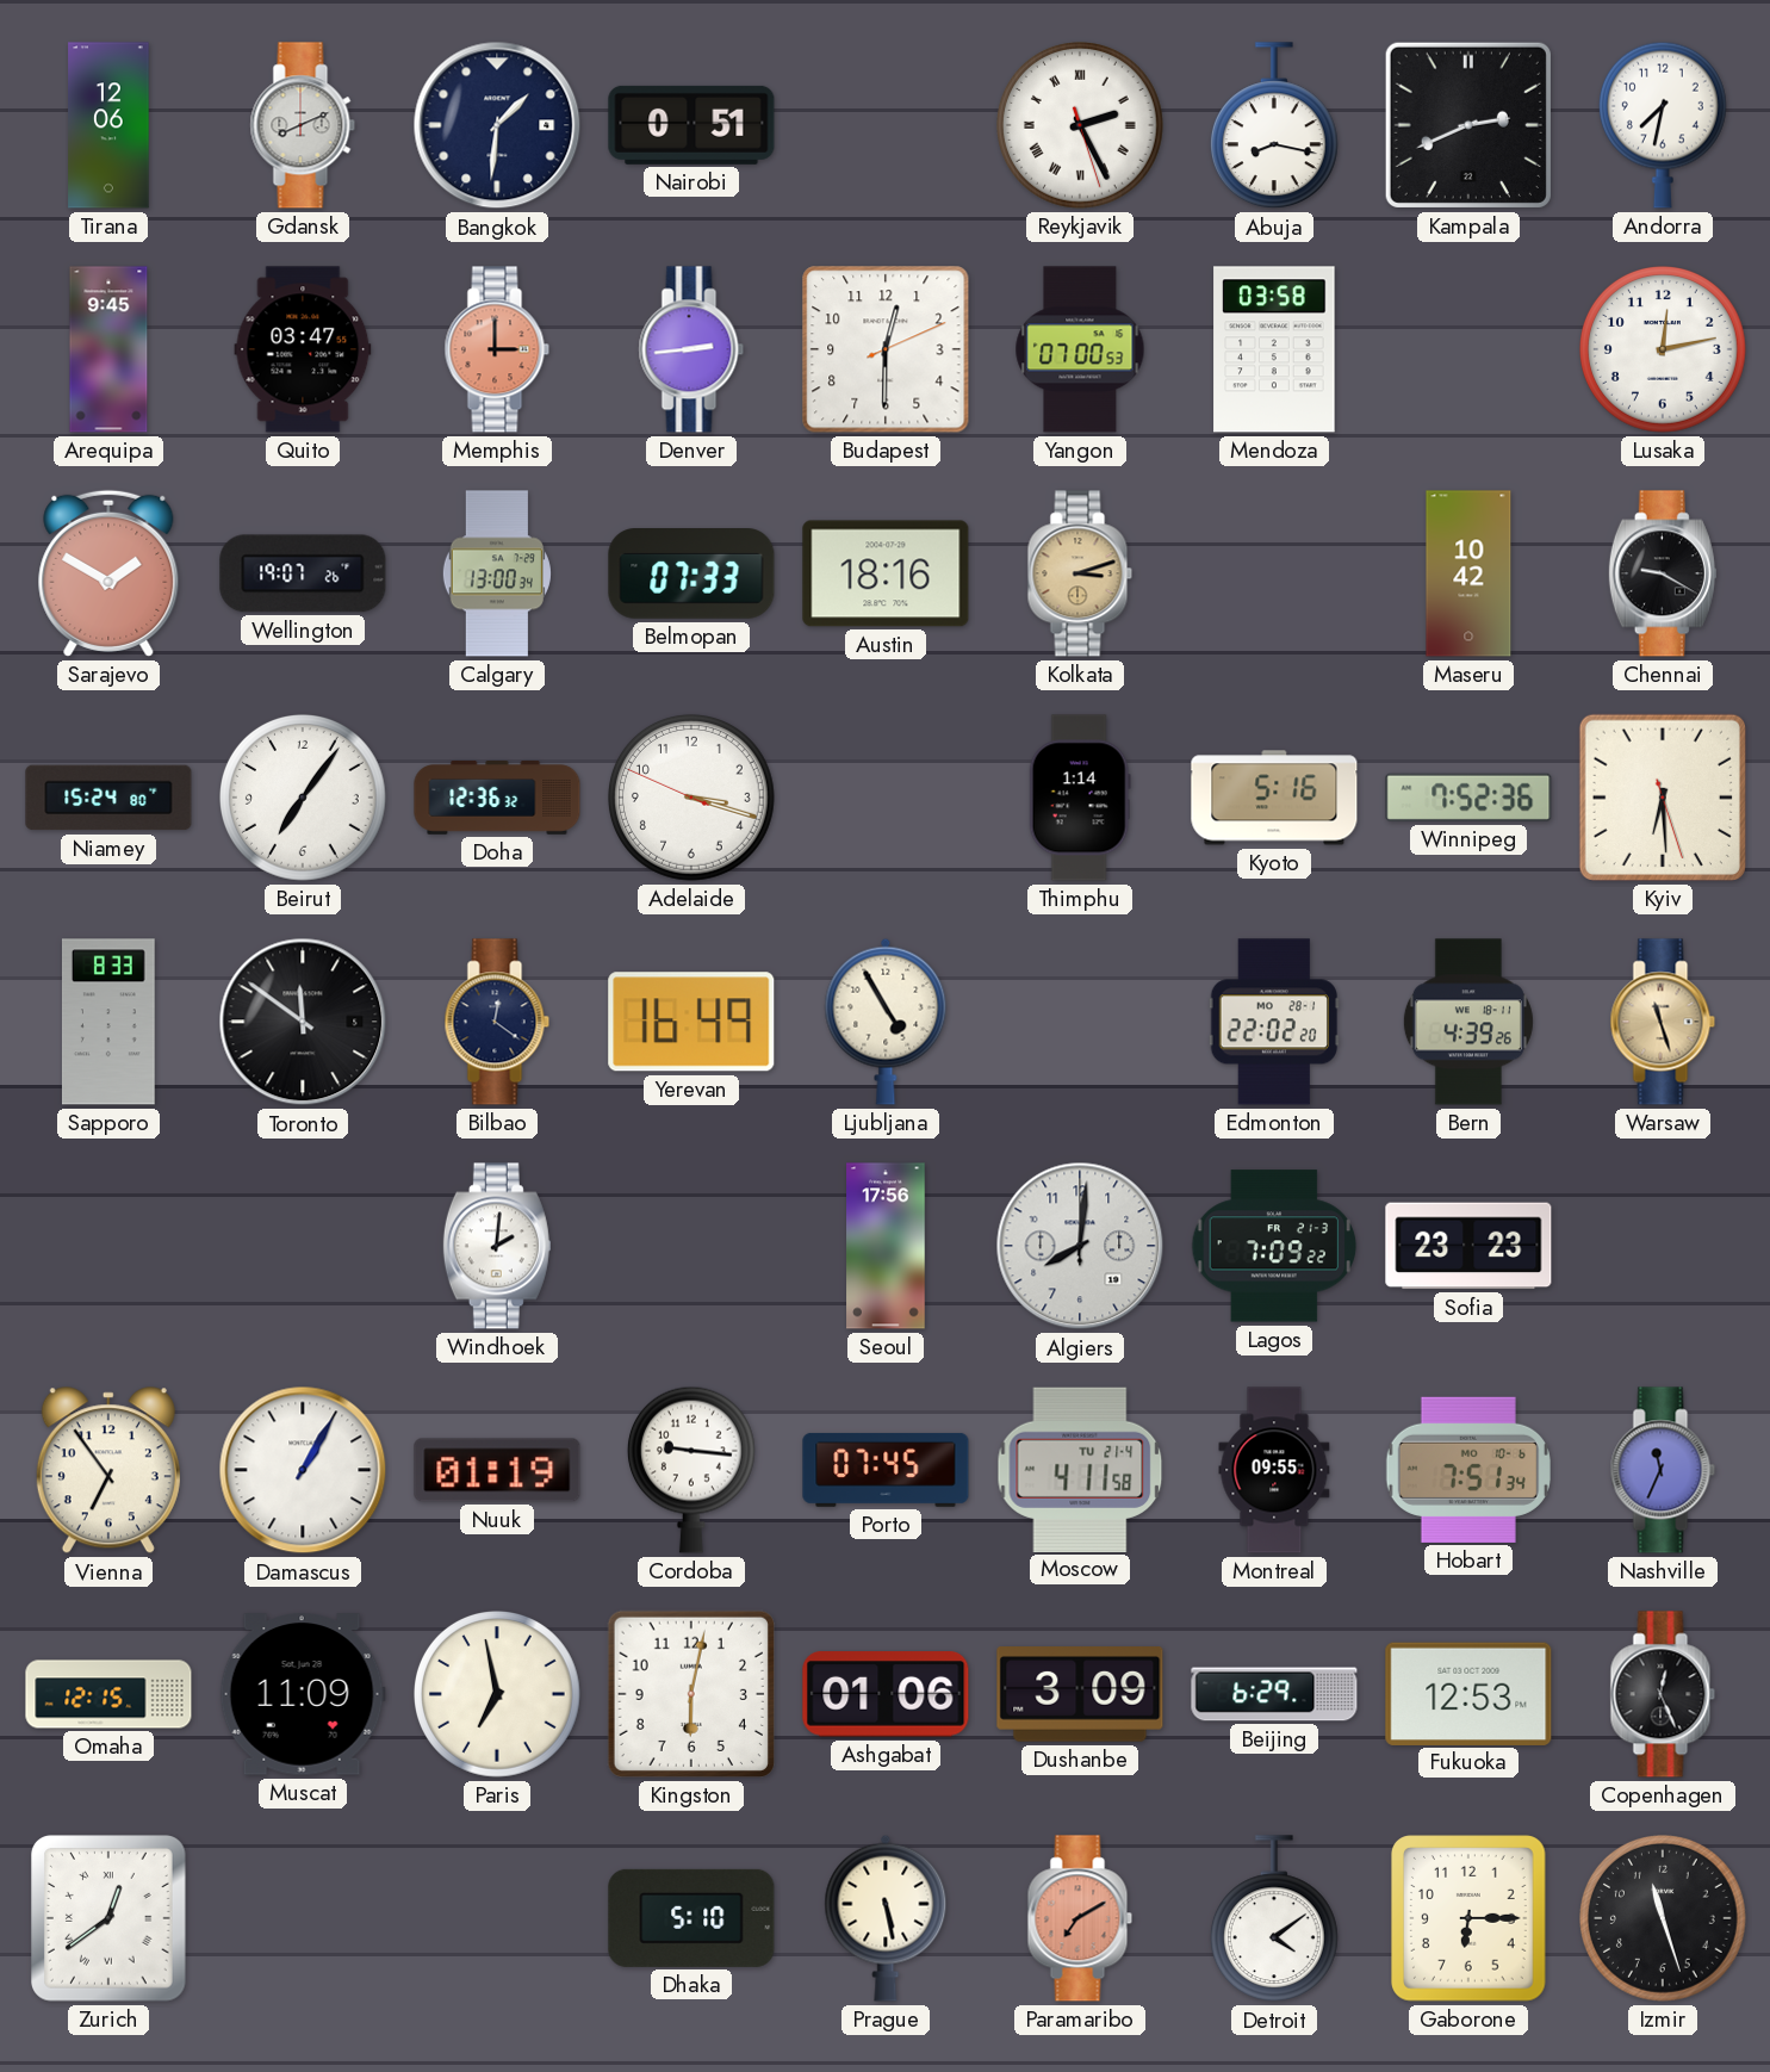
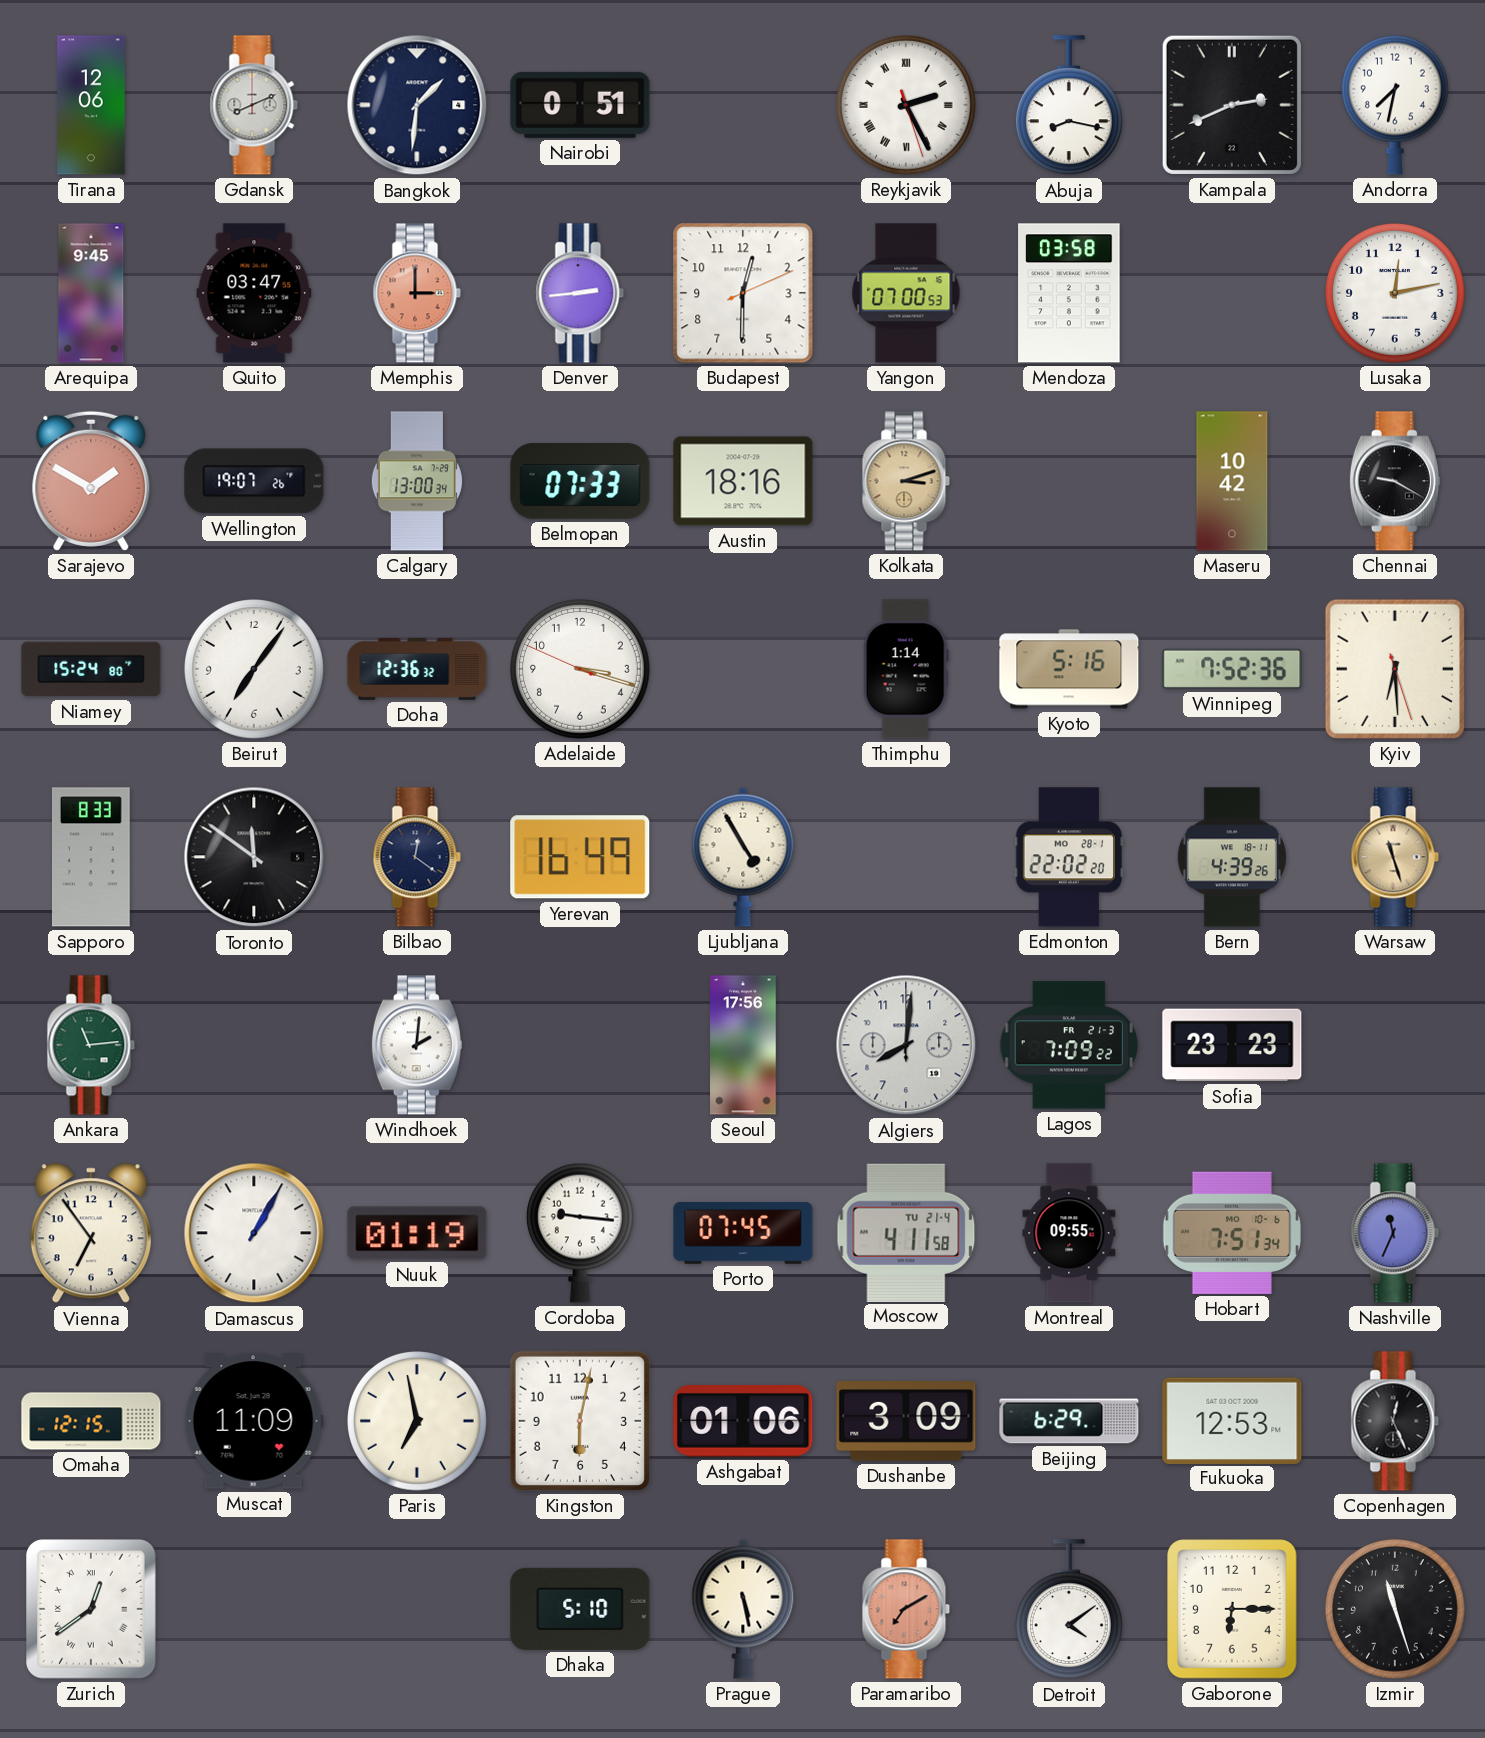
Ankara: none -> 11:14 (91, 1045)
